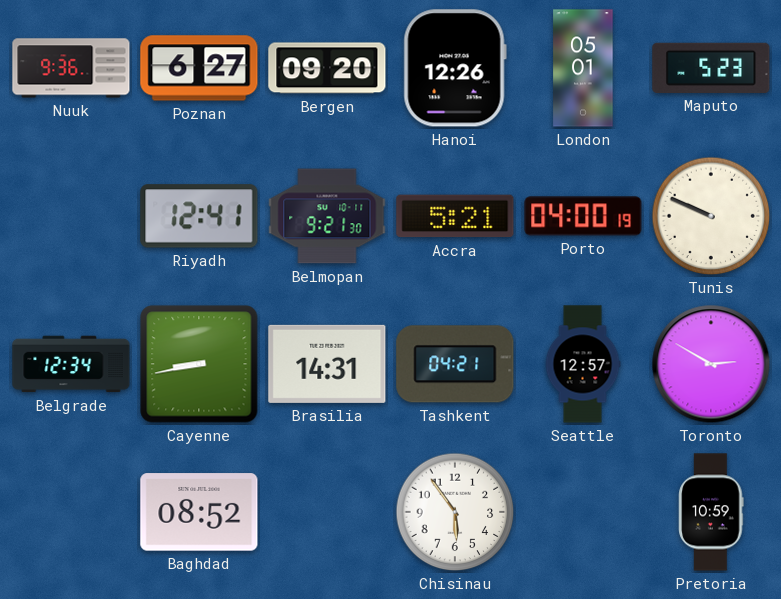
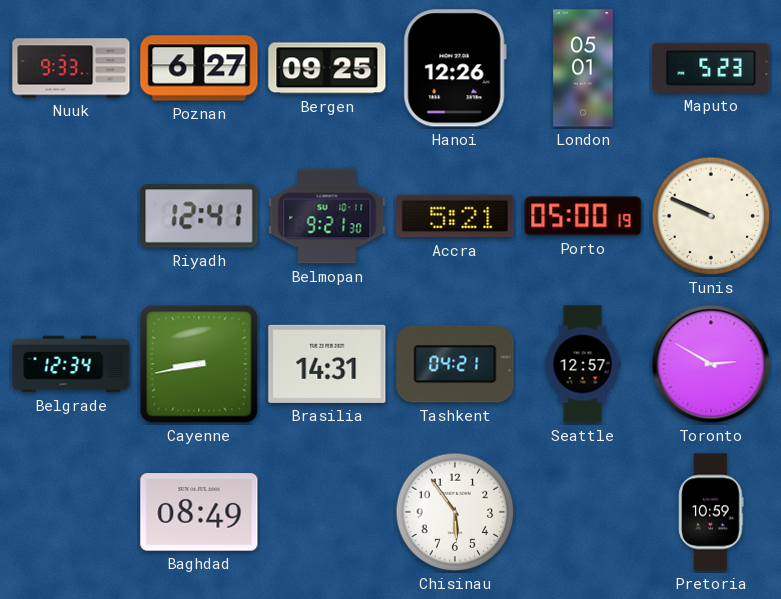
Nuuk: 9:36 -> 9:33 (71, 68)
Bergen: 09:20 -> 09:25 (327, 68)
Porto: 04:00 -> 05:00 (583, 216)
Baghdad: 08:52 -> 08:49 (199, 512)
